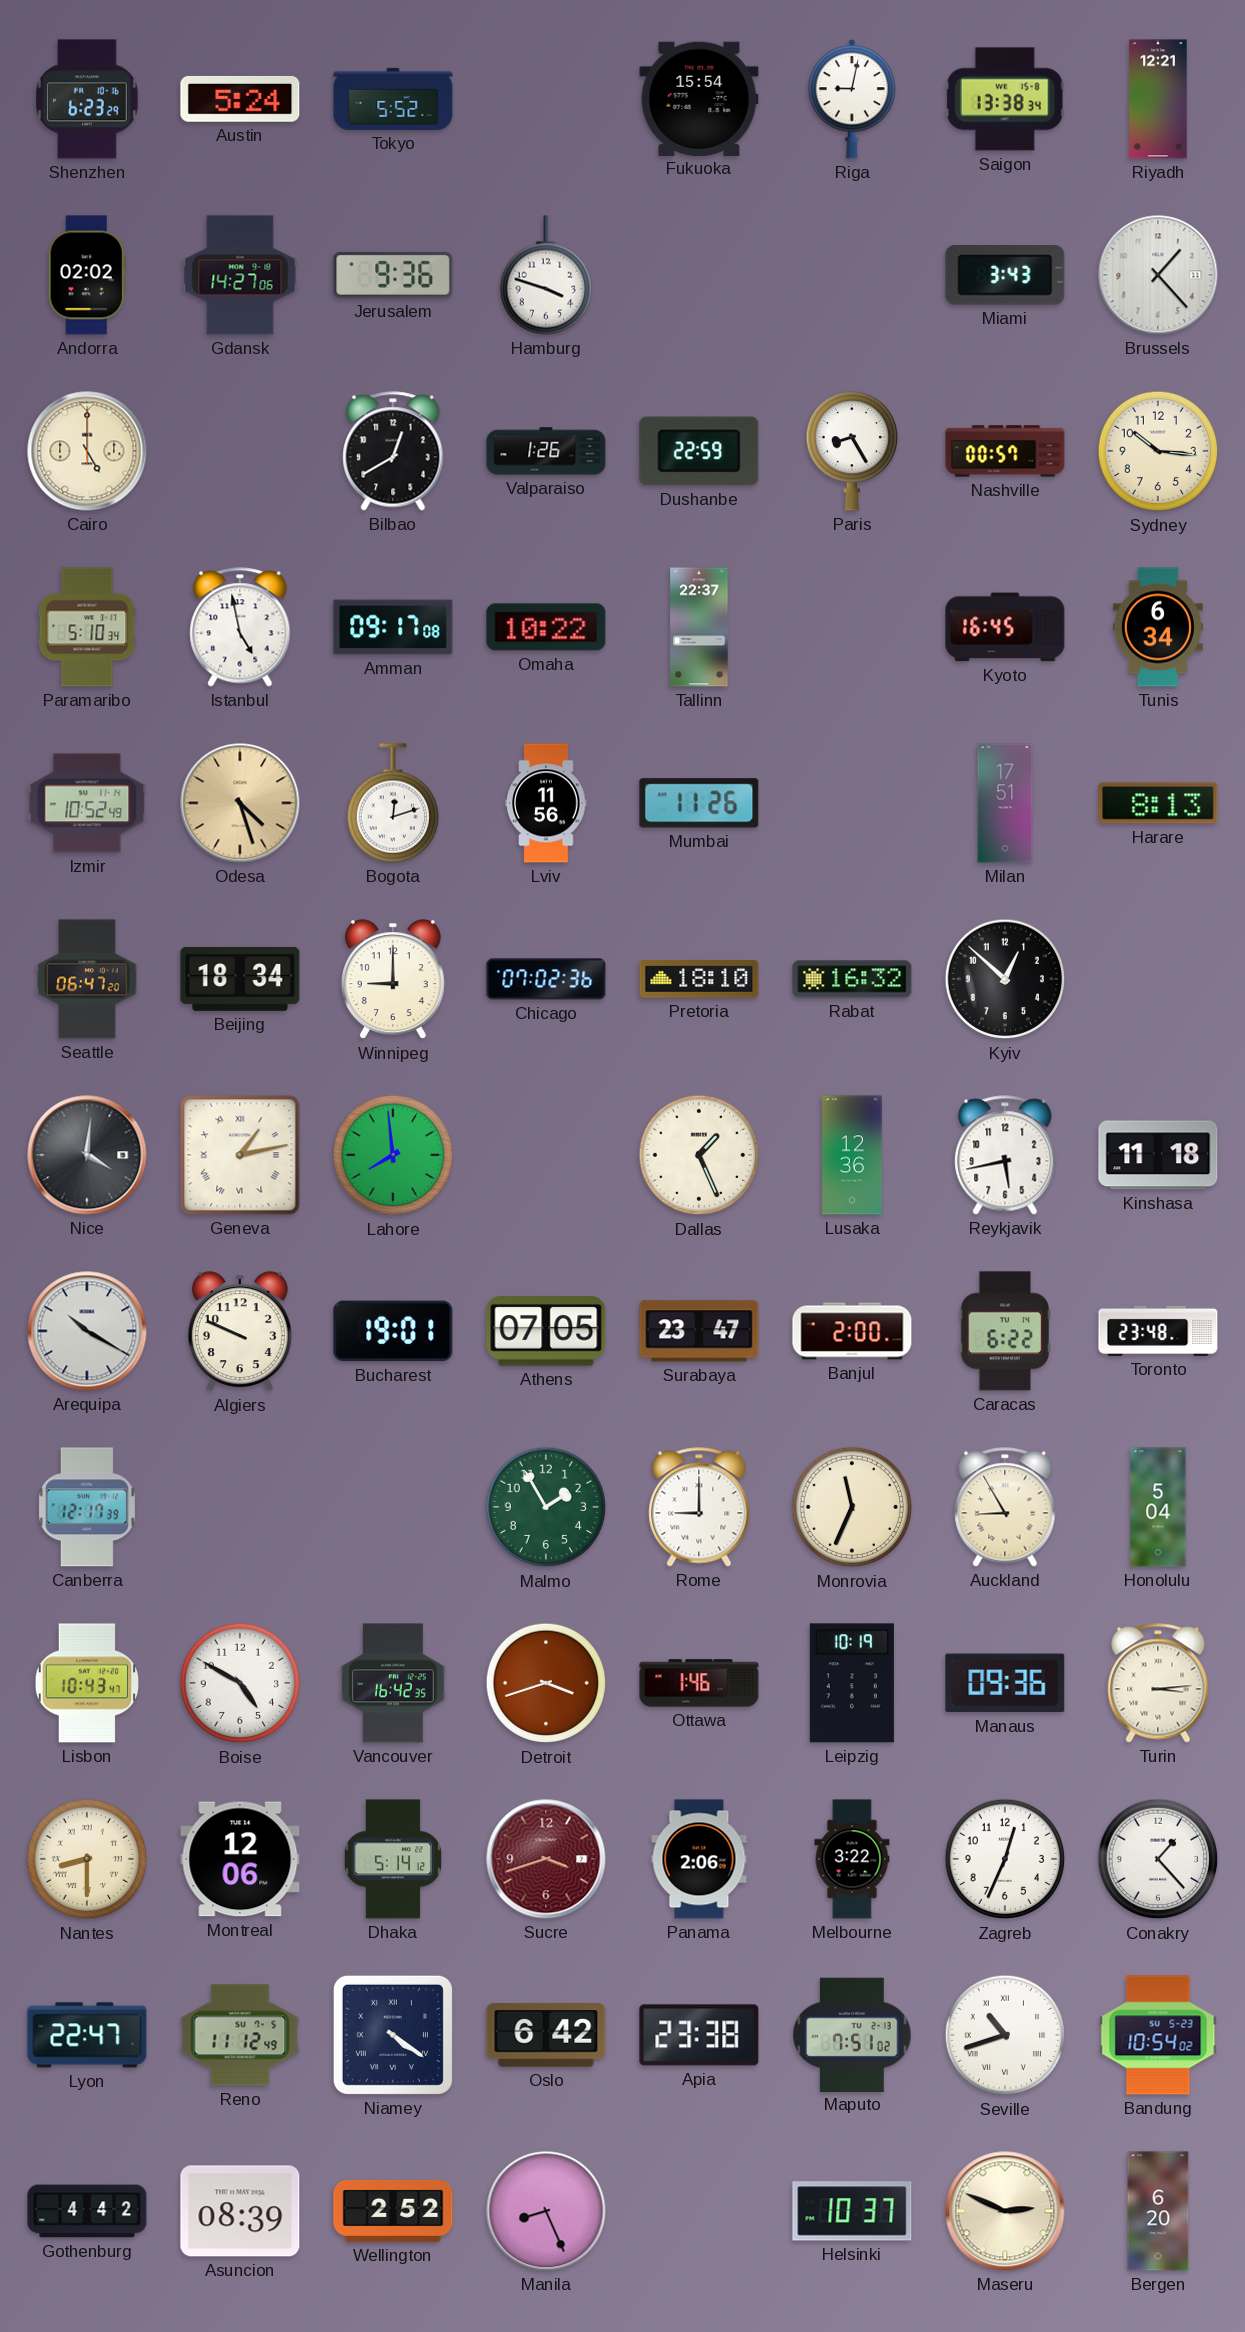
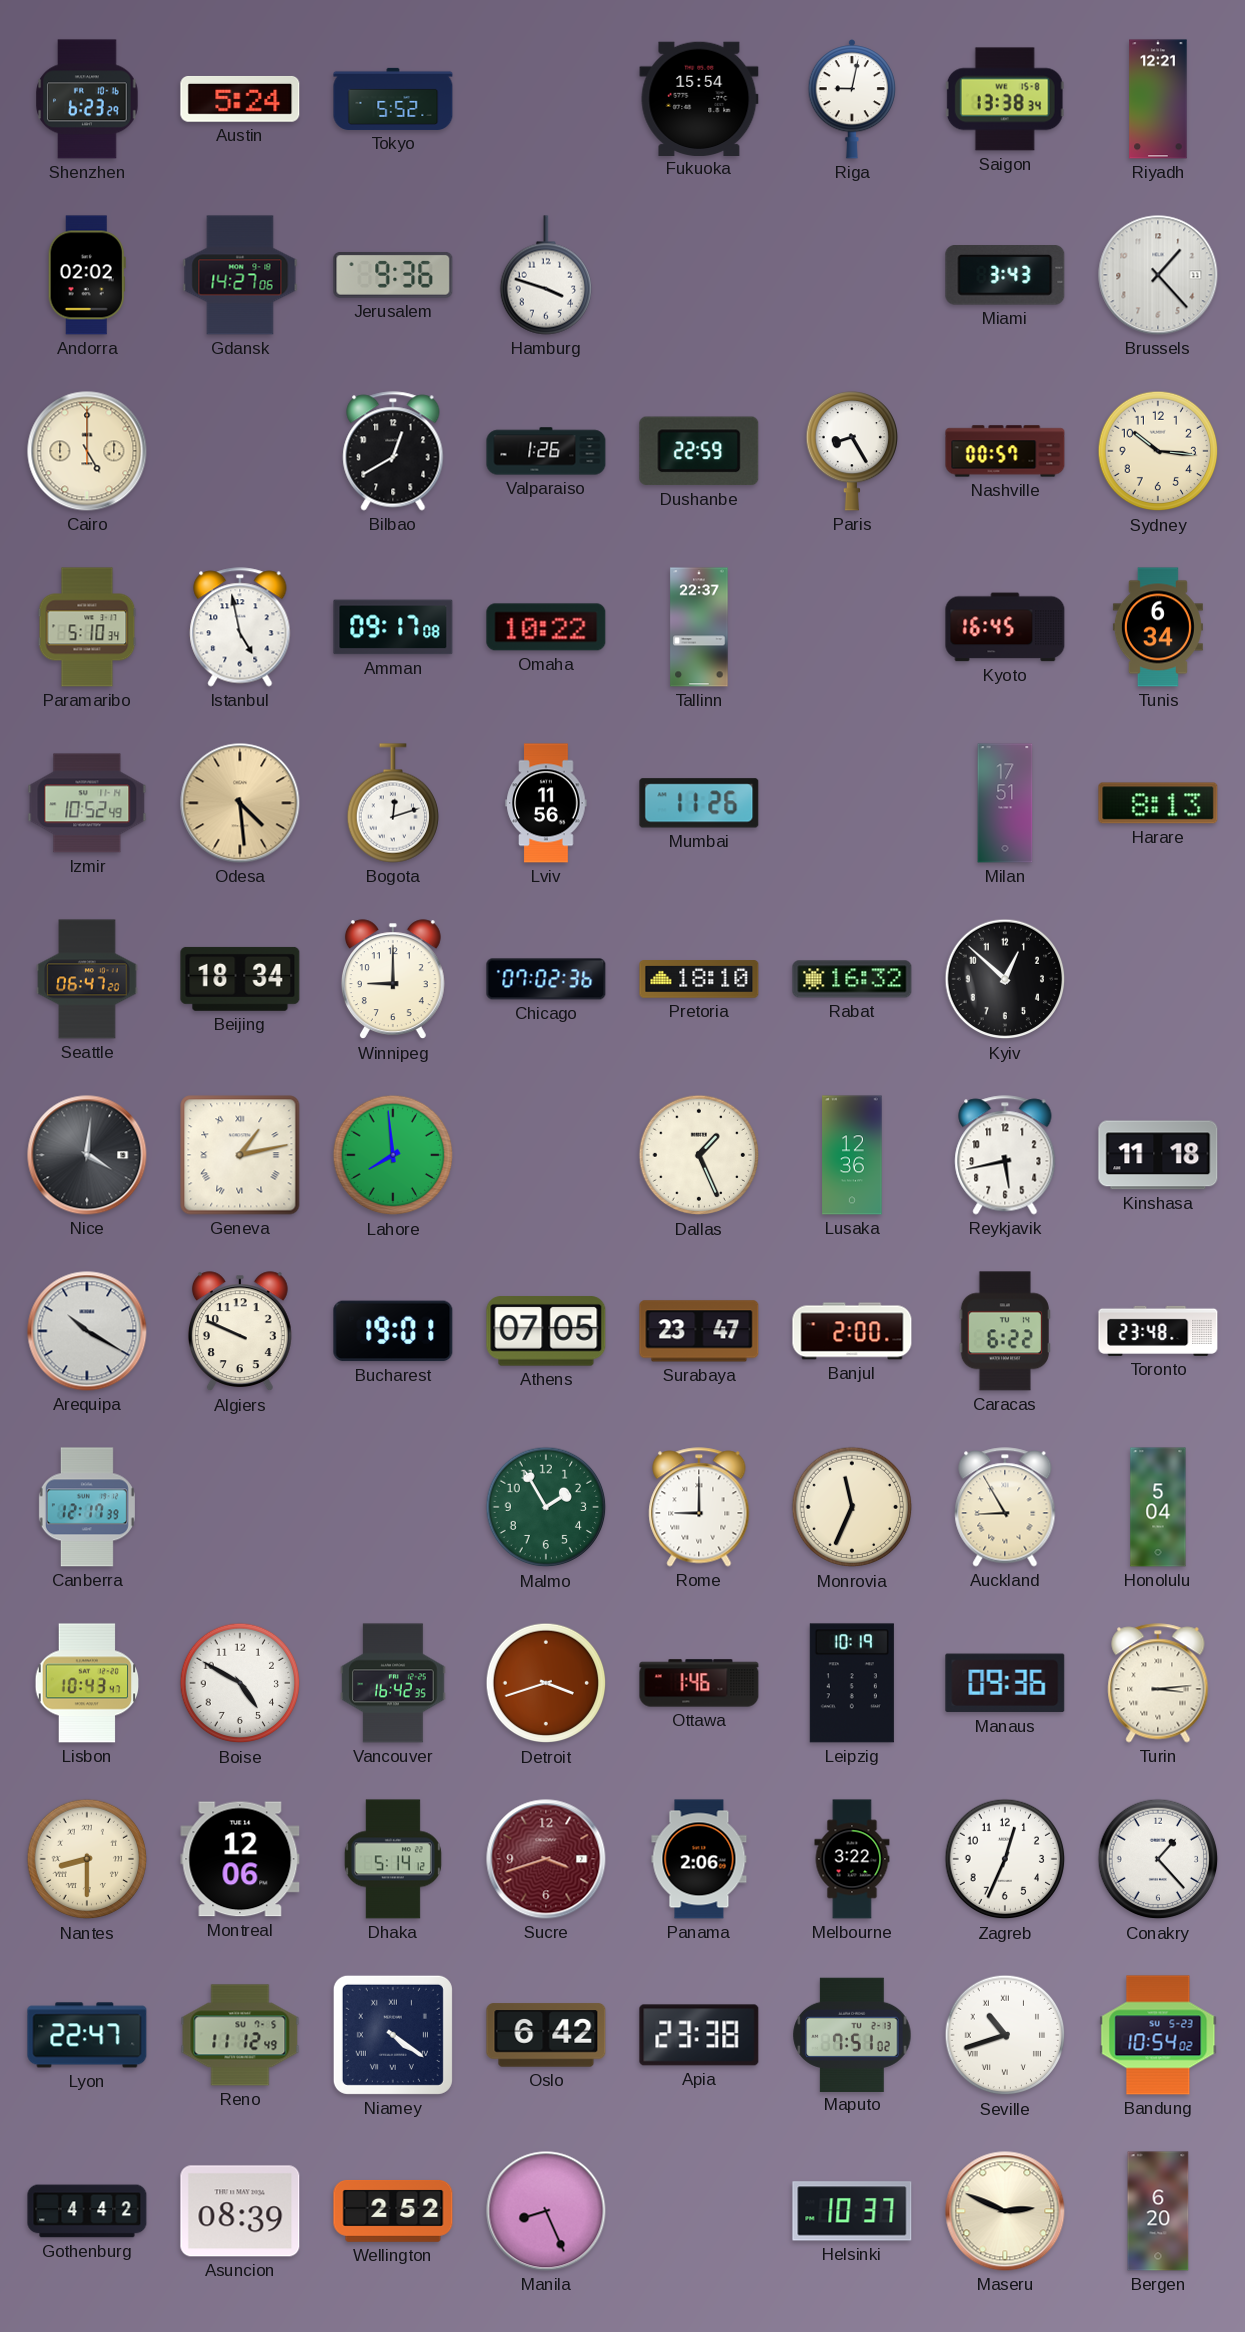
Odesa: 4:27 -> 4:29 (240, 803)
